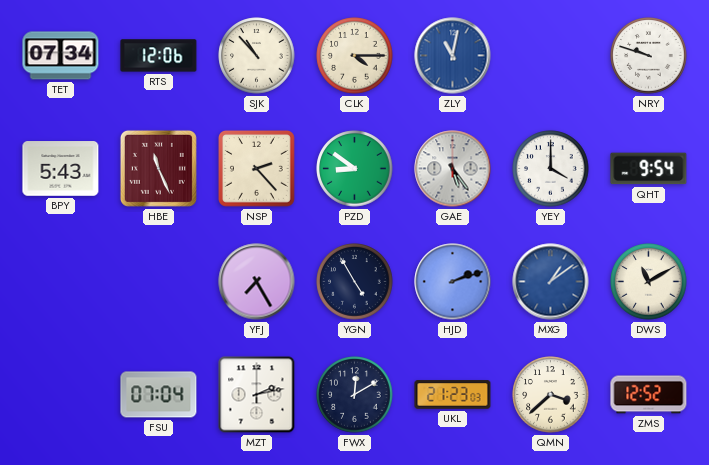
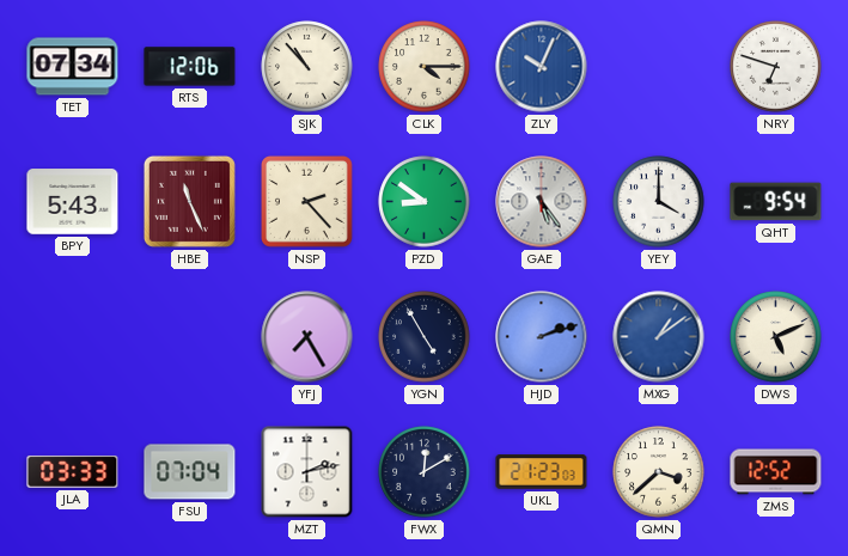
ZLY: 11:02 -> 10:04 (542, 67)
NRY: 9:48 -> 6:48 (776, 67)
DWS: 11:10 -> 5:11 (776, 337)
JLA: none -> 03:33 (73, 471)
